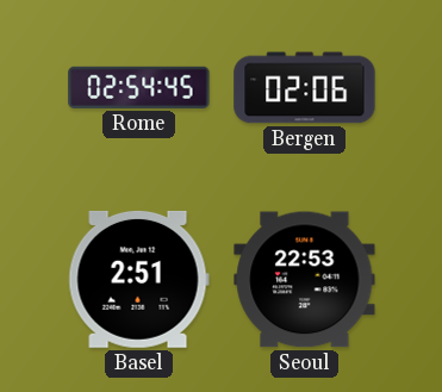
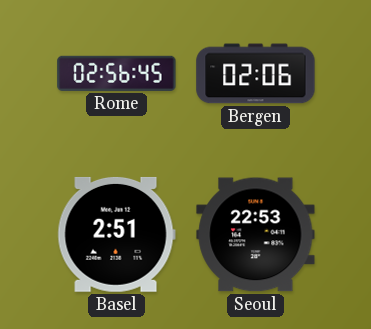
Rome: 02:54 -> 02:56 (117, 73)
